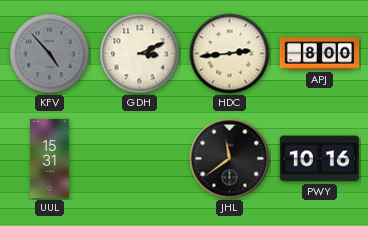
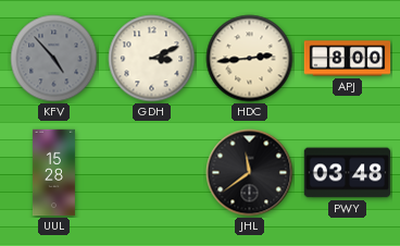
UUL: 15:31 -> 15:28 (53, 173)
PWY: 10:16 -> 03:48 (348, 173)
